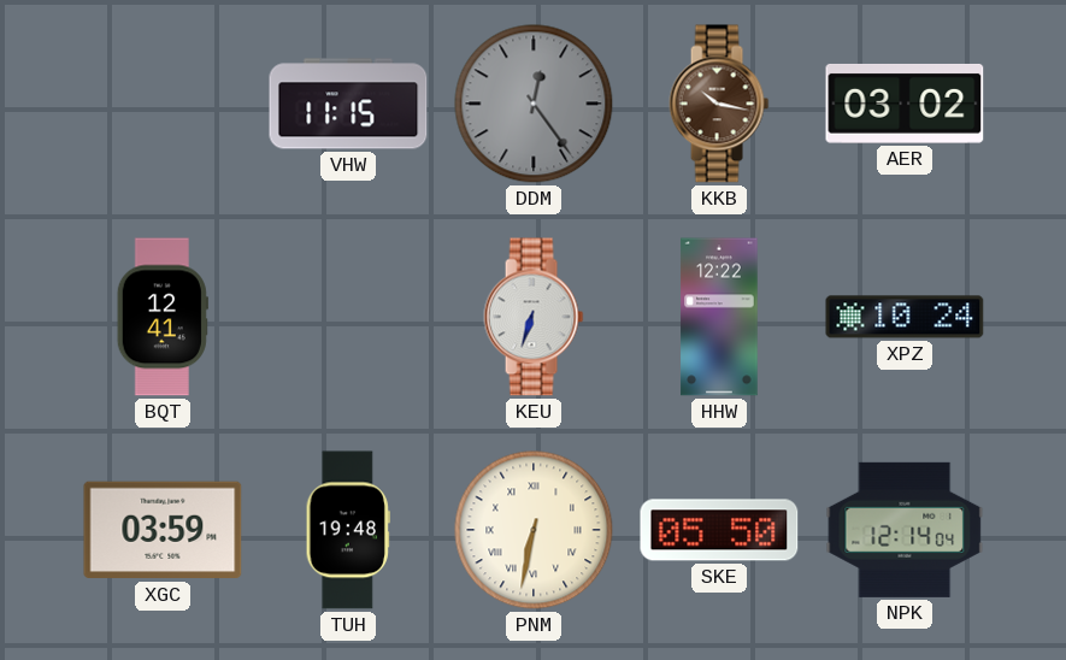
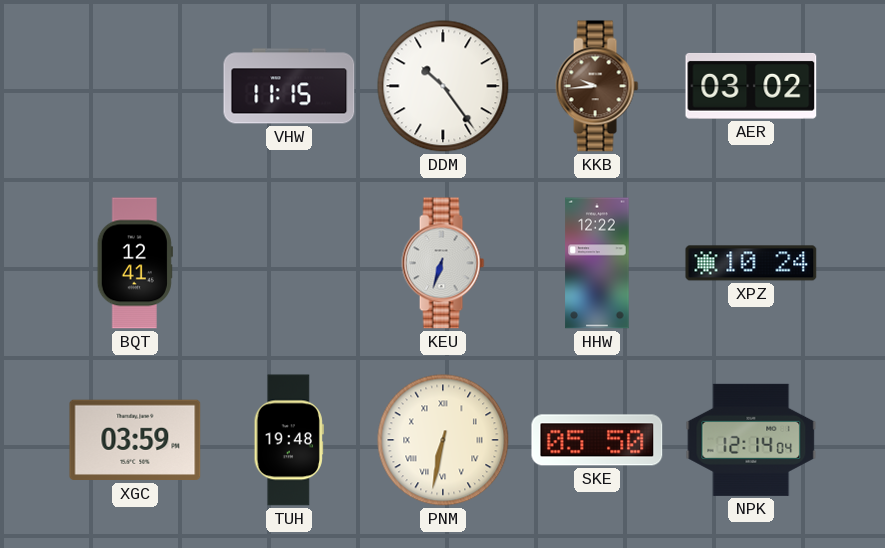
DDM: 12:24 -> 10:24 (443, 86)
DDM dial: grey -> white (443, 86)
KKB: 10:17 -> 9:44 (597, 86)
